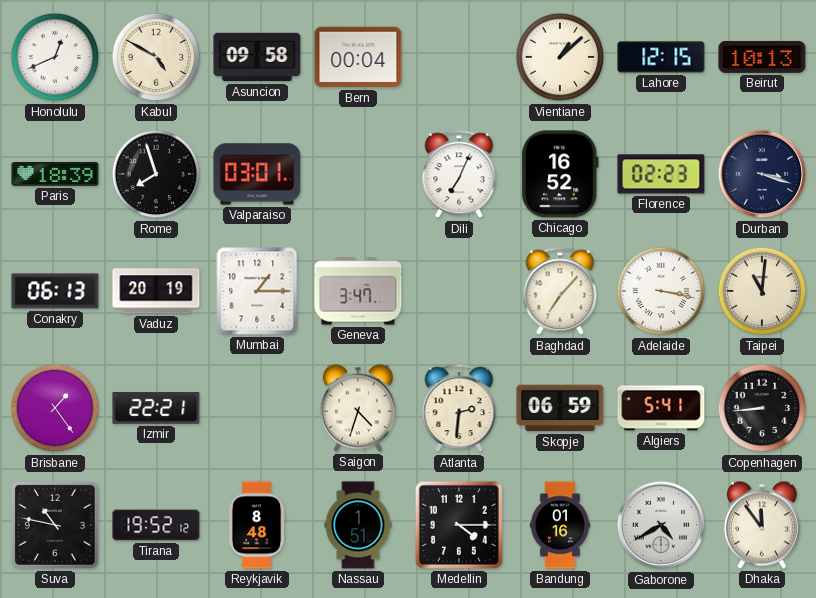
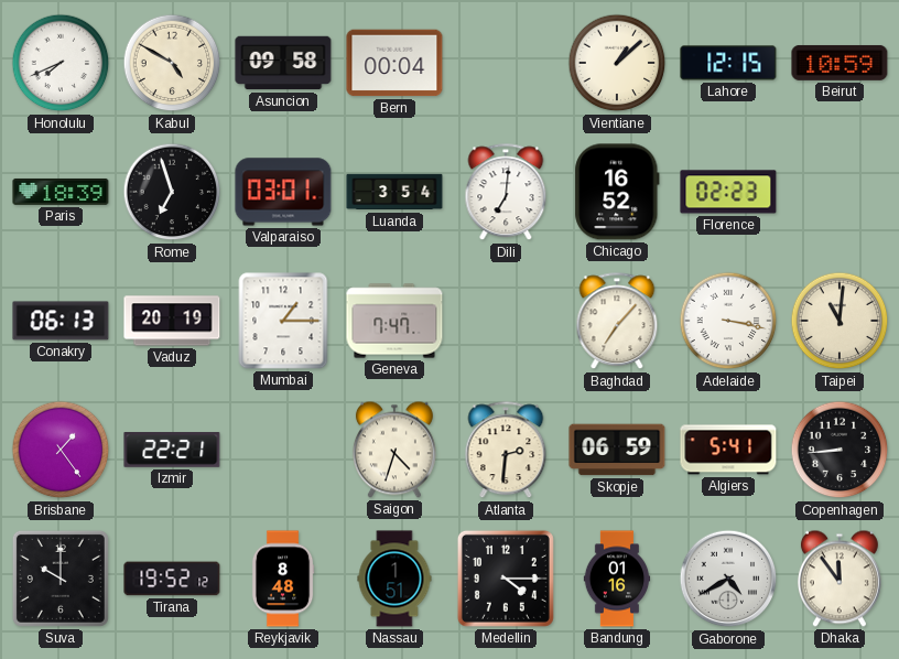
Honolulu: 12:41 -> 7:41 (61, 63)
Beirut: 10:13 -> 10:59 (840, 63)
Rome: 7:57 -> 6:57 (172, 192)
Luanda: none -> 3:54 (394, 192)
Dili: 7:04 -> 7:01 (506, 193)
Durban: 3:18 -> none (762, 174)
Geneva: 3:47 -> 7:47 (394, 321)
Suva: 10:47 -> 10:00 (61, 579)
